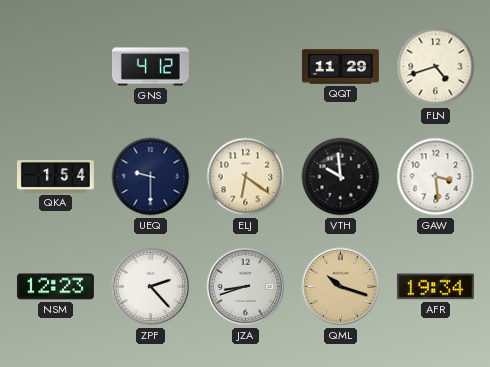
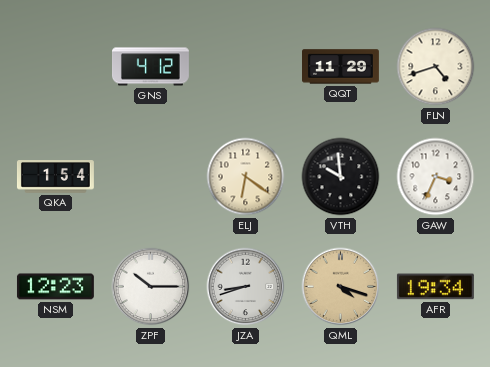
UEQ: 9:30 -> none (151, 177)
GAW: 3:29 -> 3:34 (436, 177)
ZPF: 2:23 -> 10:15 (151, 287)
QML: 10:18 -> 4:18 (341, 287)
